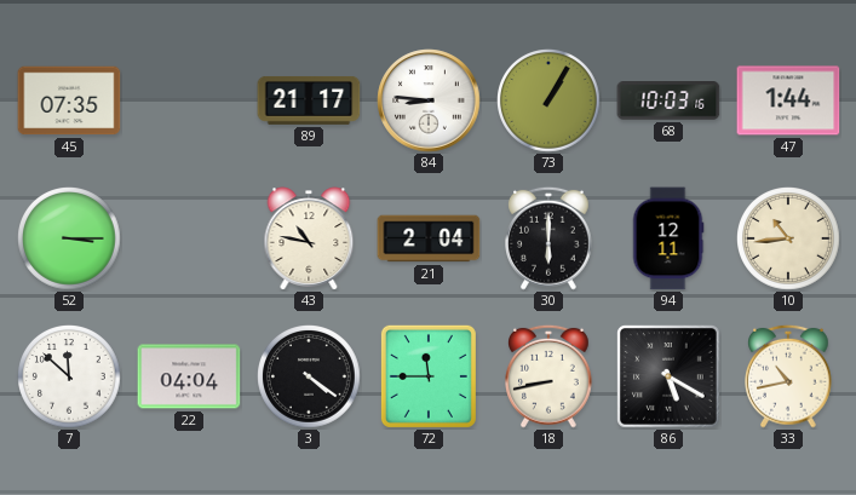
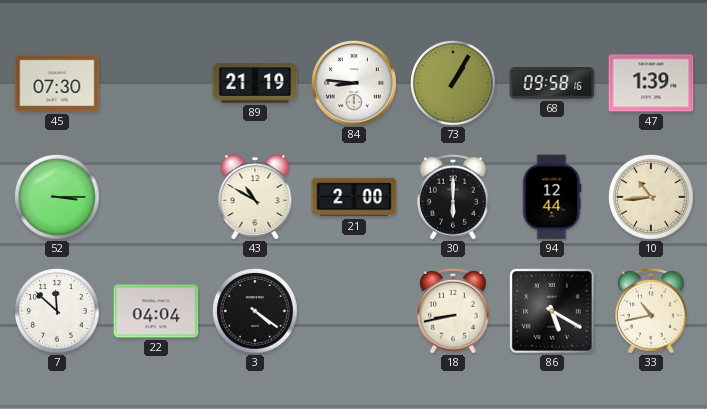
45: 07:35 -> 07:30 (57, 83)
89: 21:17 -> 21:19 (255, 83)
68: 10:03 -> 09:58 (552, 83)
47: 1:44 -> 1:39 (651, 83)
43: 10:47 -> 10:50 (255, 197)
21: 2:04 -> 2:00 (354, 197)
94: 12:11 -> 12:44 (552, 197)
72: 11:45 -> none (429, 376)
